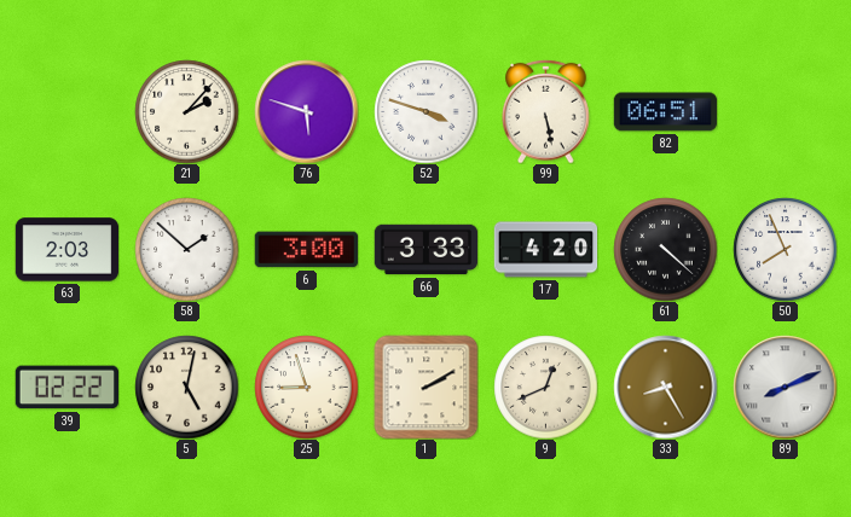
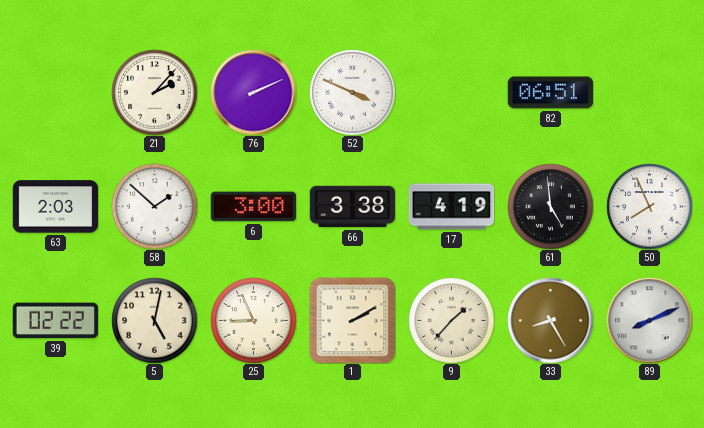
76: 5:48 -> 2:11 (253, 92)
52: 3:48 -> 3:49 (352, 92)
99: 5:28 -> none (546, 111)
66: 3:33 -> 3:38 (352, 207)
17: 4:20 -> 4:19 (451, 207)
61: 4:22 -> 4:59 (550, 206)
25: 8:57 -> 8:56 (253, 320)
9: 12:41 -> 1:37 (451, 320)
